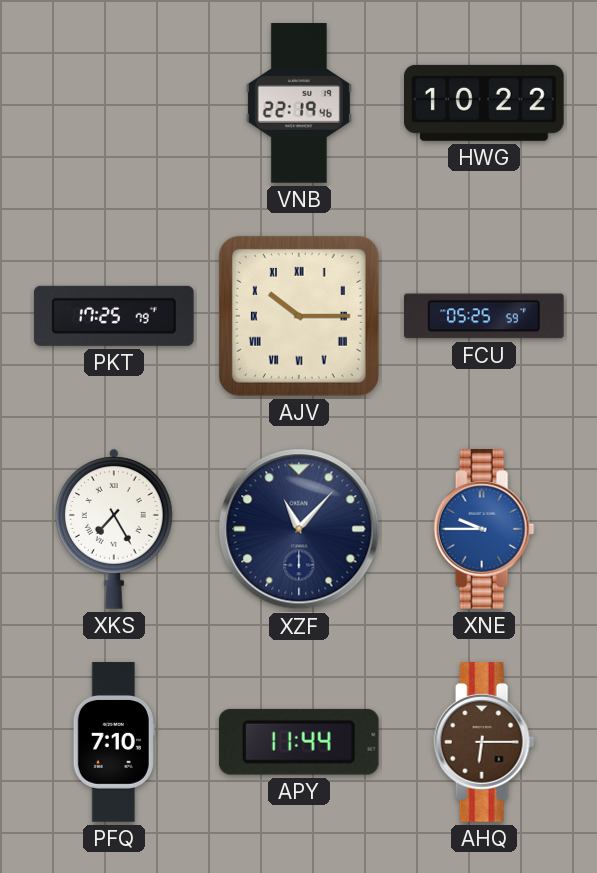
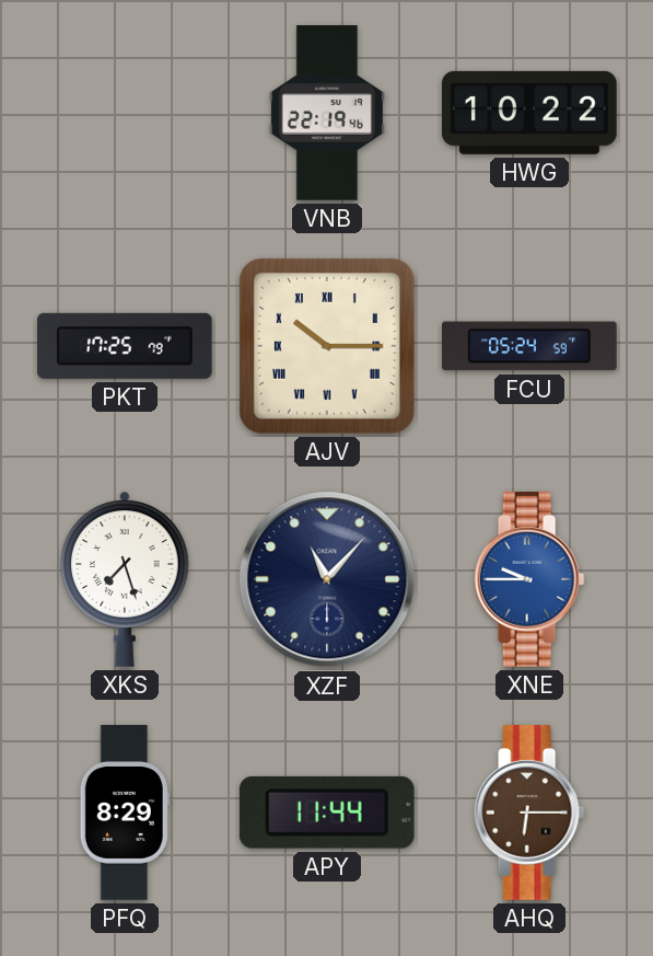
FCU: 05:25 -> 05:24 (530, 346)
XKS: 7:25 -> 7:27 (126, 579)
PFQ: 7:10 -> 8:29 (125, 813)
